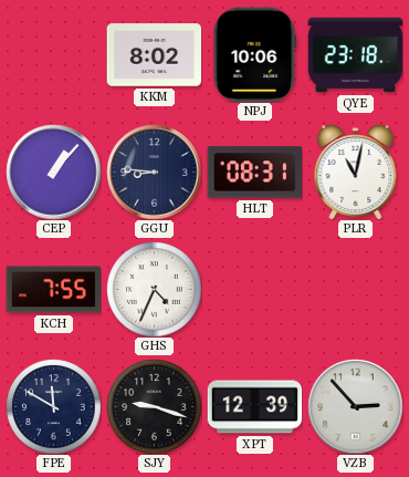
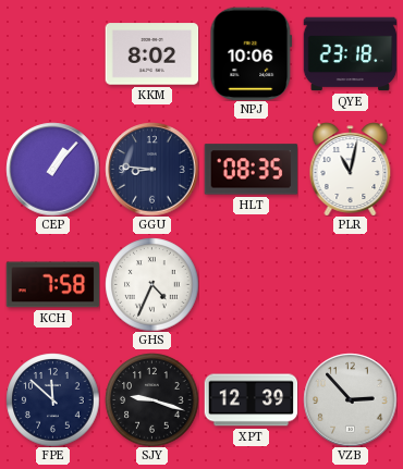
HLT: 08:31 -> 08:35 (251, 170)
KCH: 7:55 -> 7:58 (52, 285)
FPE: 11:50 -> 11:52 (52, 399)
